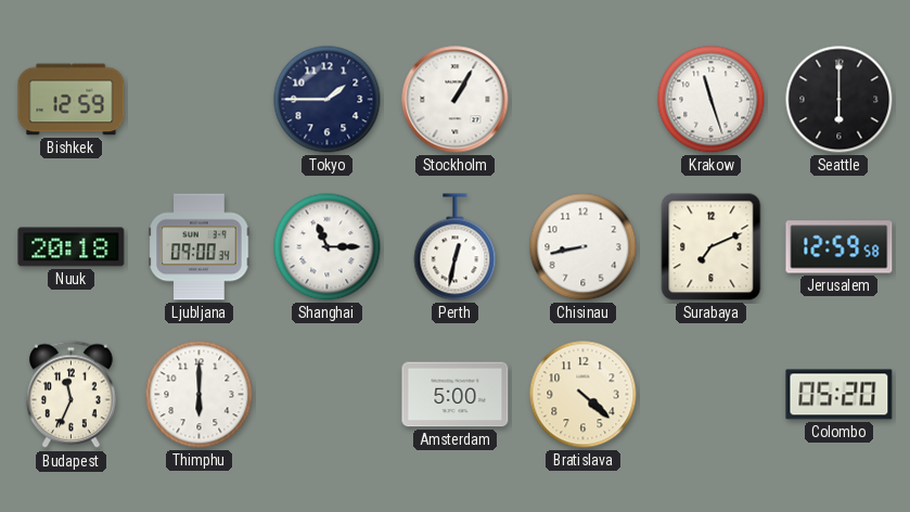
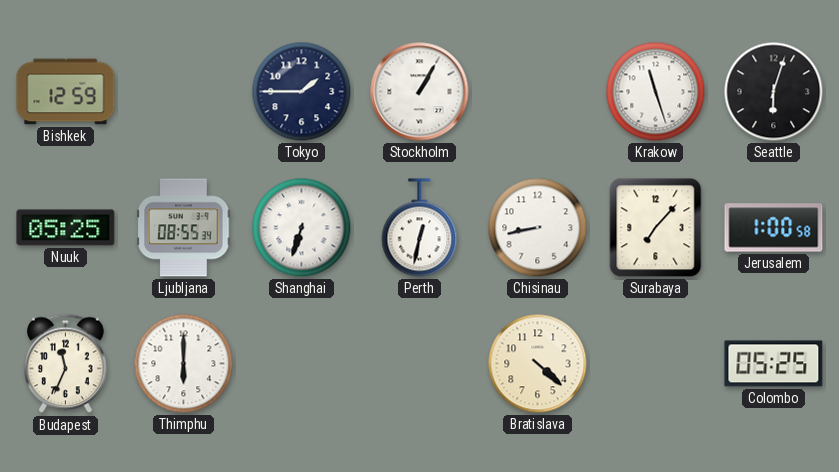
Seattle: 6:00 -> 6:03 (774, 92)
Nuuk: 20:18 -> 05:25 (66, 228)
Ljubljana: 09:00 -> 08:55 (184, 228)
Shanghai: 11:15 -> 6:33 (302, 228)
Surabaya: 7:11 -> 7:07 (656, 228)
Jerusalem: 12:59 -> 1:00 (774, 228)
Amsterdam: 5:00 -> none (456, 395)
Colombo: 05:20 -> 05:25 (774, 364)
